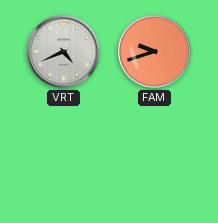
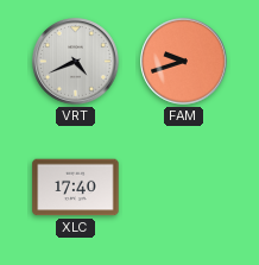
XLC: none -> 17:40 (76, 188)
